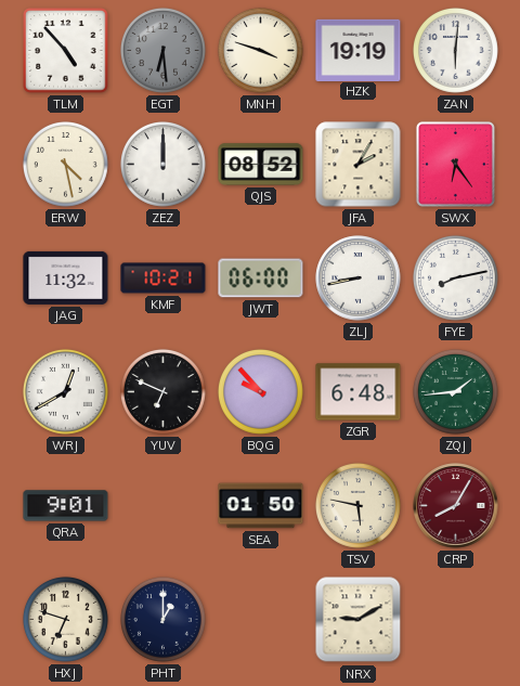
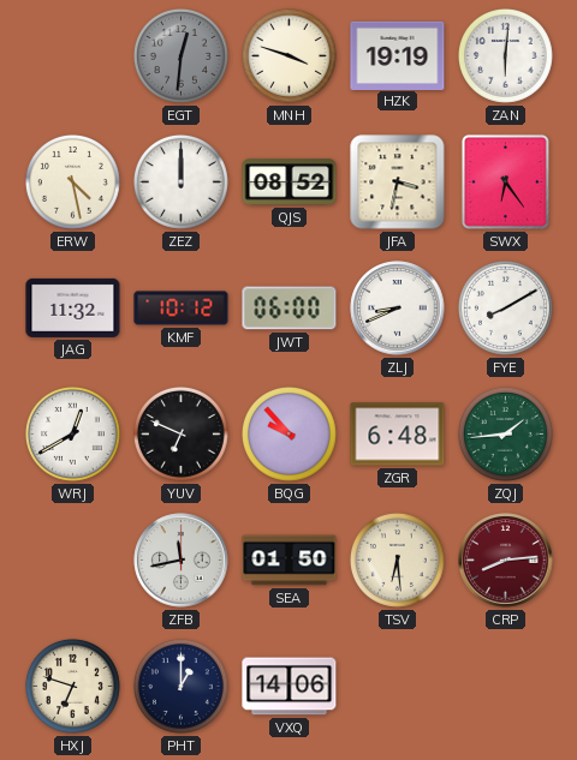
TLM: 4:53 -> none (66, 51)
EGT: 6:29 -> 12:31 (180, 55)
JFA: 2:05 -> 3:32 (398, 182)
KMF: 10:21 -> 10:12 (182, 309)
ZLJ: 8:43 -> 8:41 (398, 309)
FYE: 8:13 -> 8:10 (505, 307)
QRA: 9:01 -> none (66, 506)
ZFB: none -> 11:43 (182, 561)
TSV: 5:47 -> 6:29 (397, 559)
CRP: 8:05 -> 8:14 (506, 561)
VXQ: none -> 14:06 (290, 687)
NRX: 9:10 -> none (359, 620)
